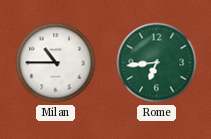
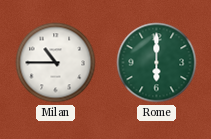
Rome: 6:44 -> 6:00 (157, 63)
